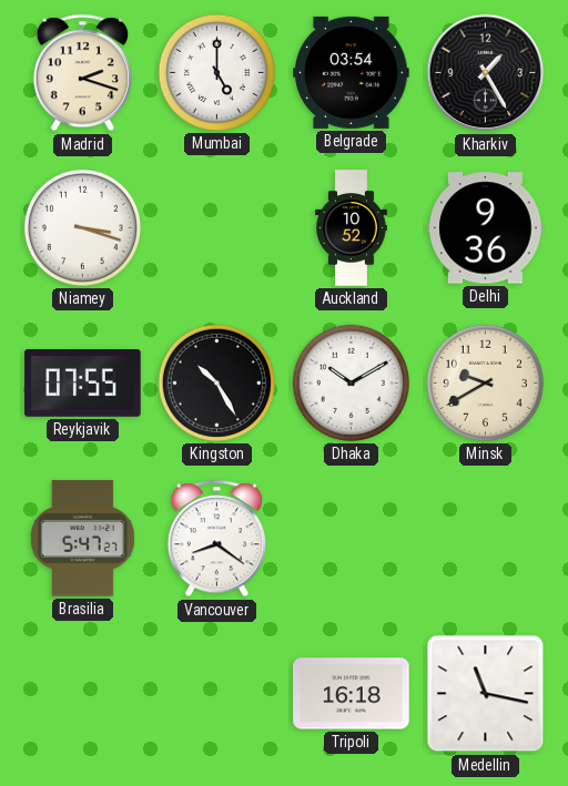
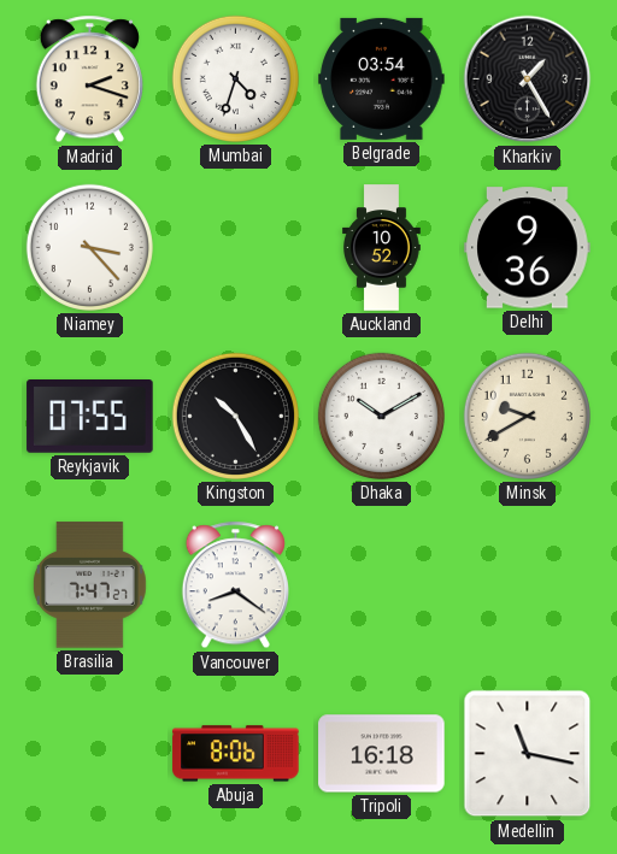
Mumbai: 5:00 -> 4:33 (235, 78)
Niamey: 3:18 -> 3:23 (89, 247)
Brasilia: 5:47 -> 7:47 (89, 585)
Abuja: none -> 8:06 (236, 754)
